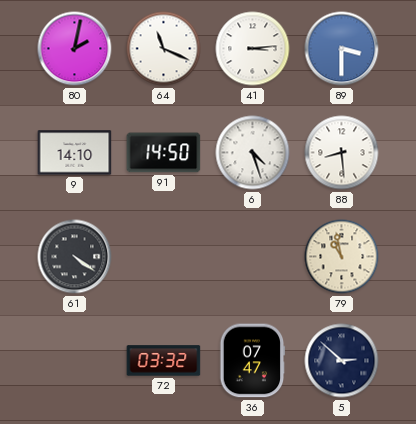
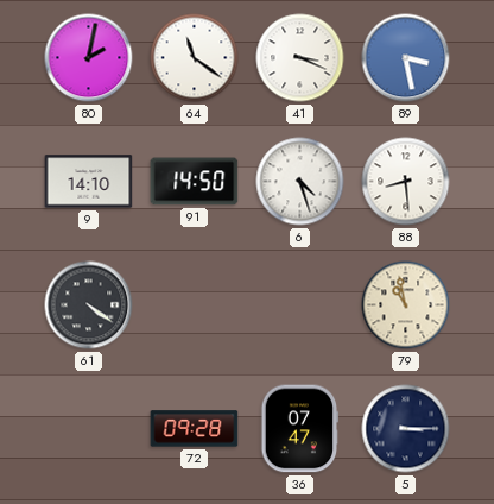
64: 11:19 -> 11:21 (195, 58)
41: 3:14 -> 3:19 (300, 58)
89: 3:30 -> 3:28 (406, 58)
72: 03:32 -> 09:28 (195, 429)
5: 2:52 -> 3:15 (406, 429)
